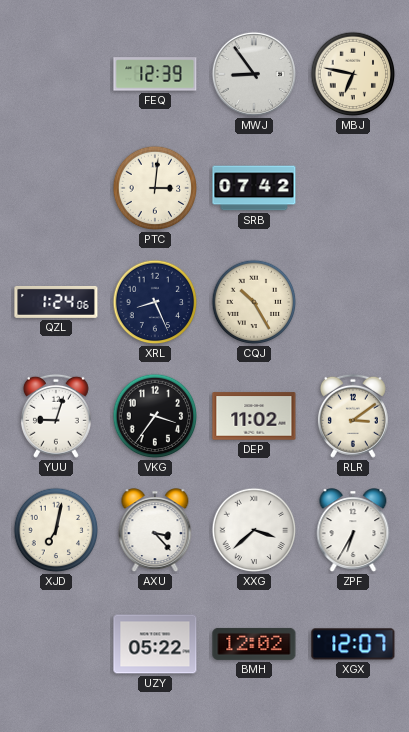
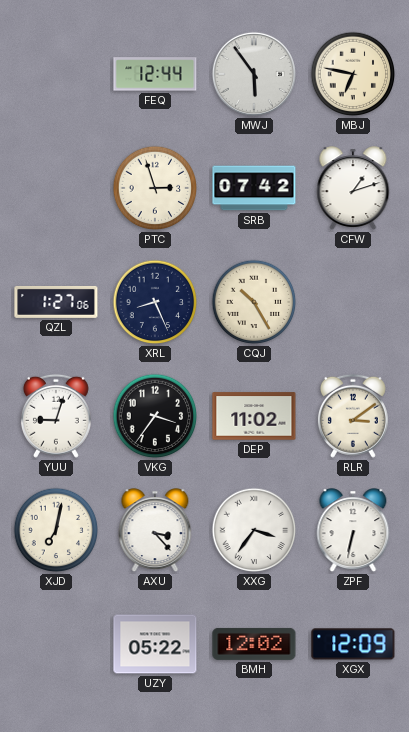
FEQ: 12:39 -> 12:44 (155, 74)
MWJ: 8:54 -> 5:54 (254, 74)
PTC: 3:01 -> 2:57 (155, 188)
CFW: none -> 1:12 (353, 189)
QZL: 1:24 -> 1:27 (56, 302)
XXG: 3:38 -> 3:36 (254, 530)
ZPF: 6:35 -> 6:32 (353, 531)
XGX: 12:07 -> 12:09 (353, 644)
